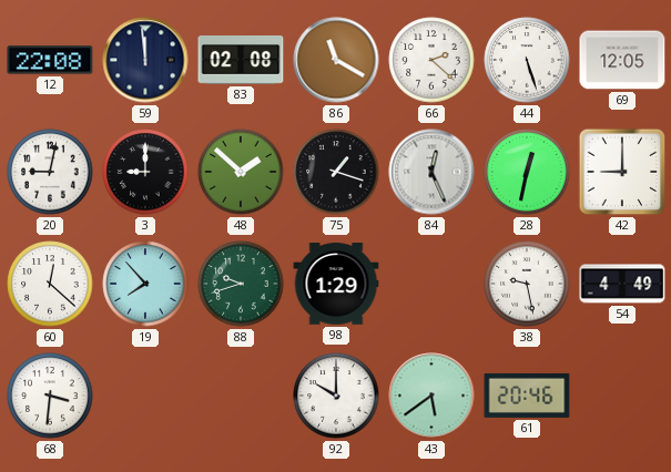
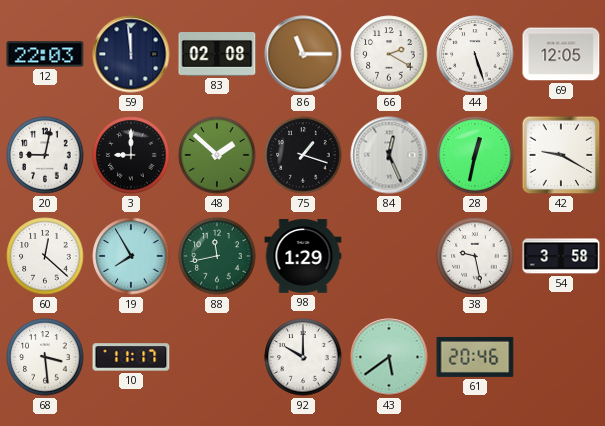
12: 22:08 -> 22:03 (45, 54)
86: 11:20 -> 11:15 (303, 54)
66: 2:22 -> 2:20 (389, 54)
42: 9:00 -> 9:20 (561, 155)
19: 7:53 -> 7:55 (131, 256)
88: 9:42 -> 11:43 (217, 256)
54: 4:49 -> 3:58 (561, 256)
68: 3:31 -> 3:29 (45, 357)
10: none -> 11:17 (131, 357)
